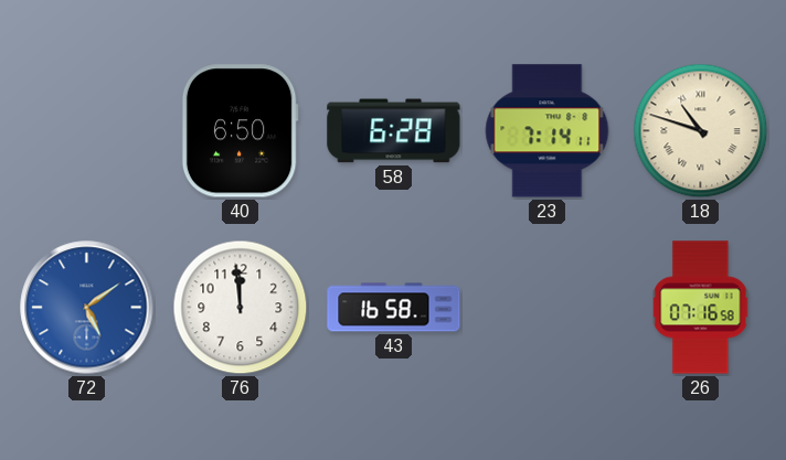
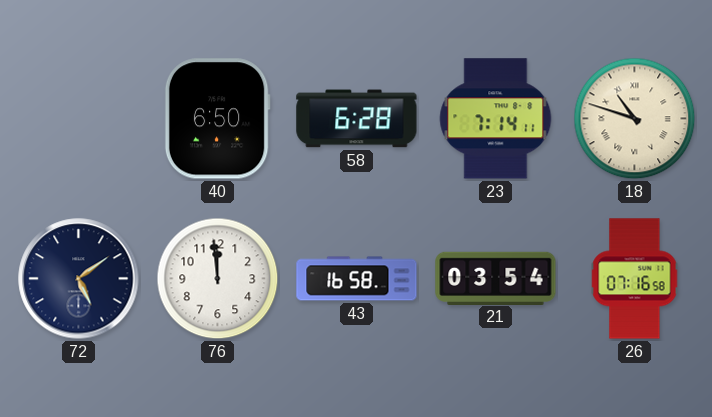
72 dial: blue -> navy (79, 279)
21: none -> 03:54 (496, 278)
